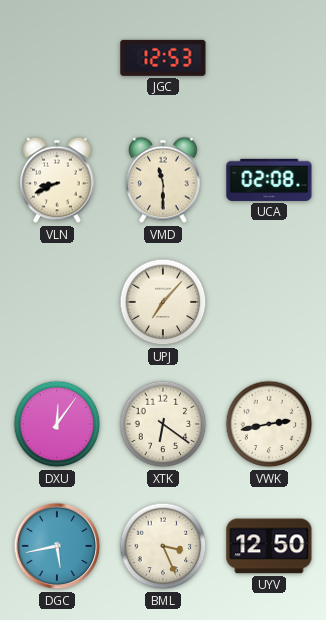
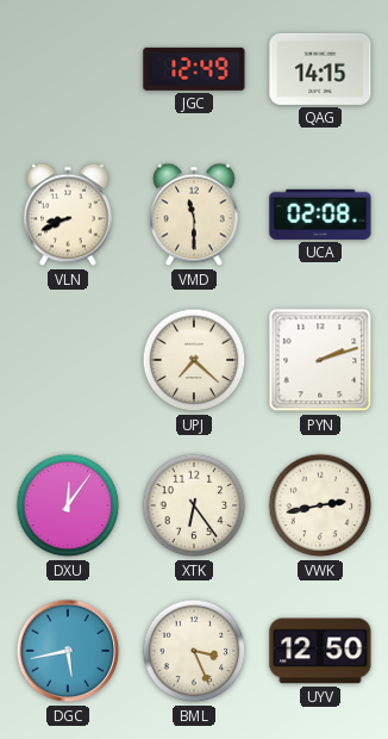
JGC: 12:53 -> 12:49 (194, 69)
QAG: none -> 14:15 (320, 69)
UPJ: 7:07 -> 7:22 (194, 360)
PYN: none -> 2:12 (320, 360)
XTK: 6:21 -> 6:24 (194, 505)
